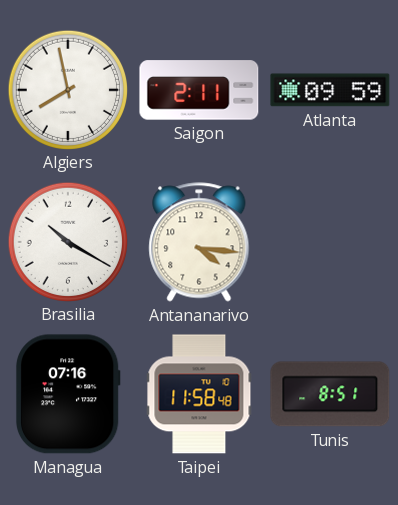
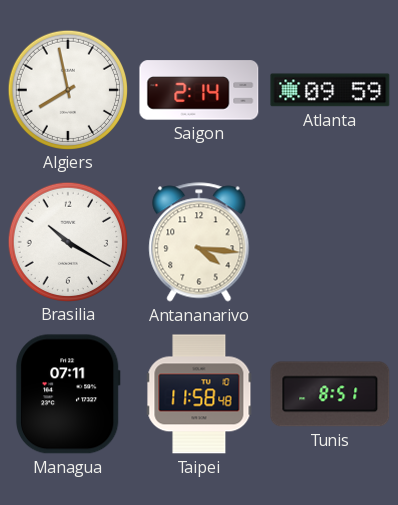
Saigon: 2:11 -> 2:14 (199, 90)
Managua: 07:16 -> 07:11 (68, 394)
